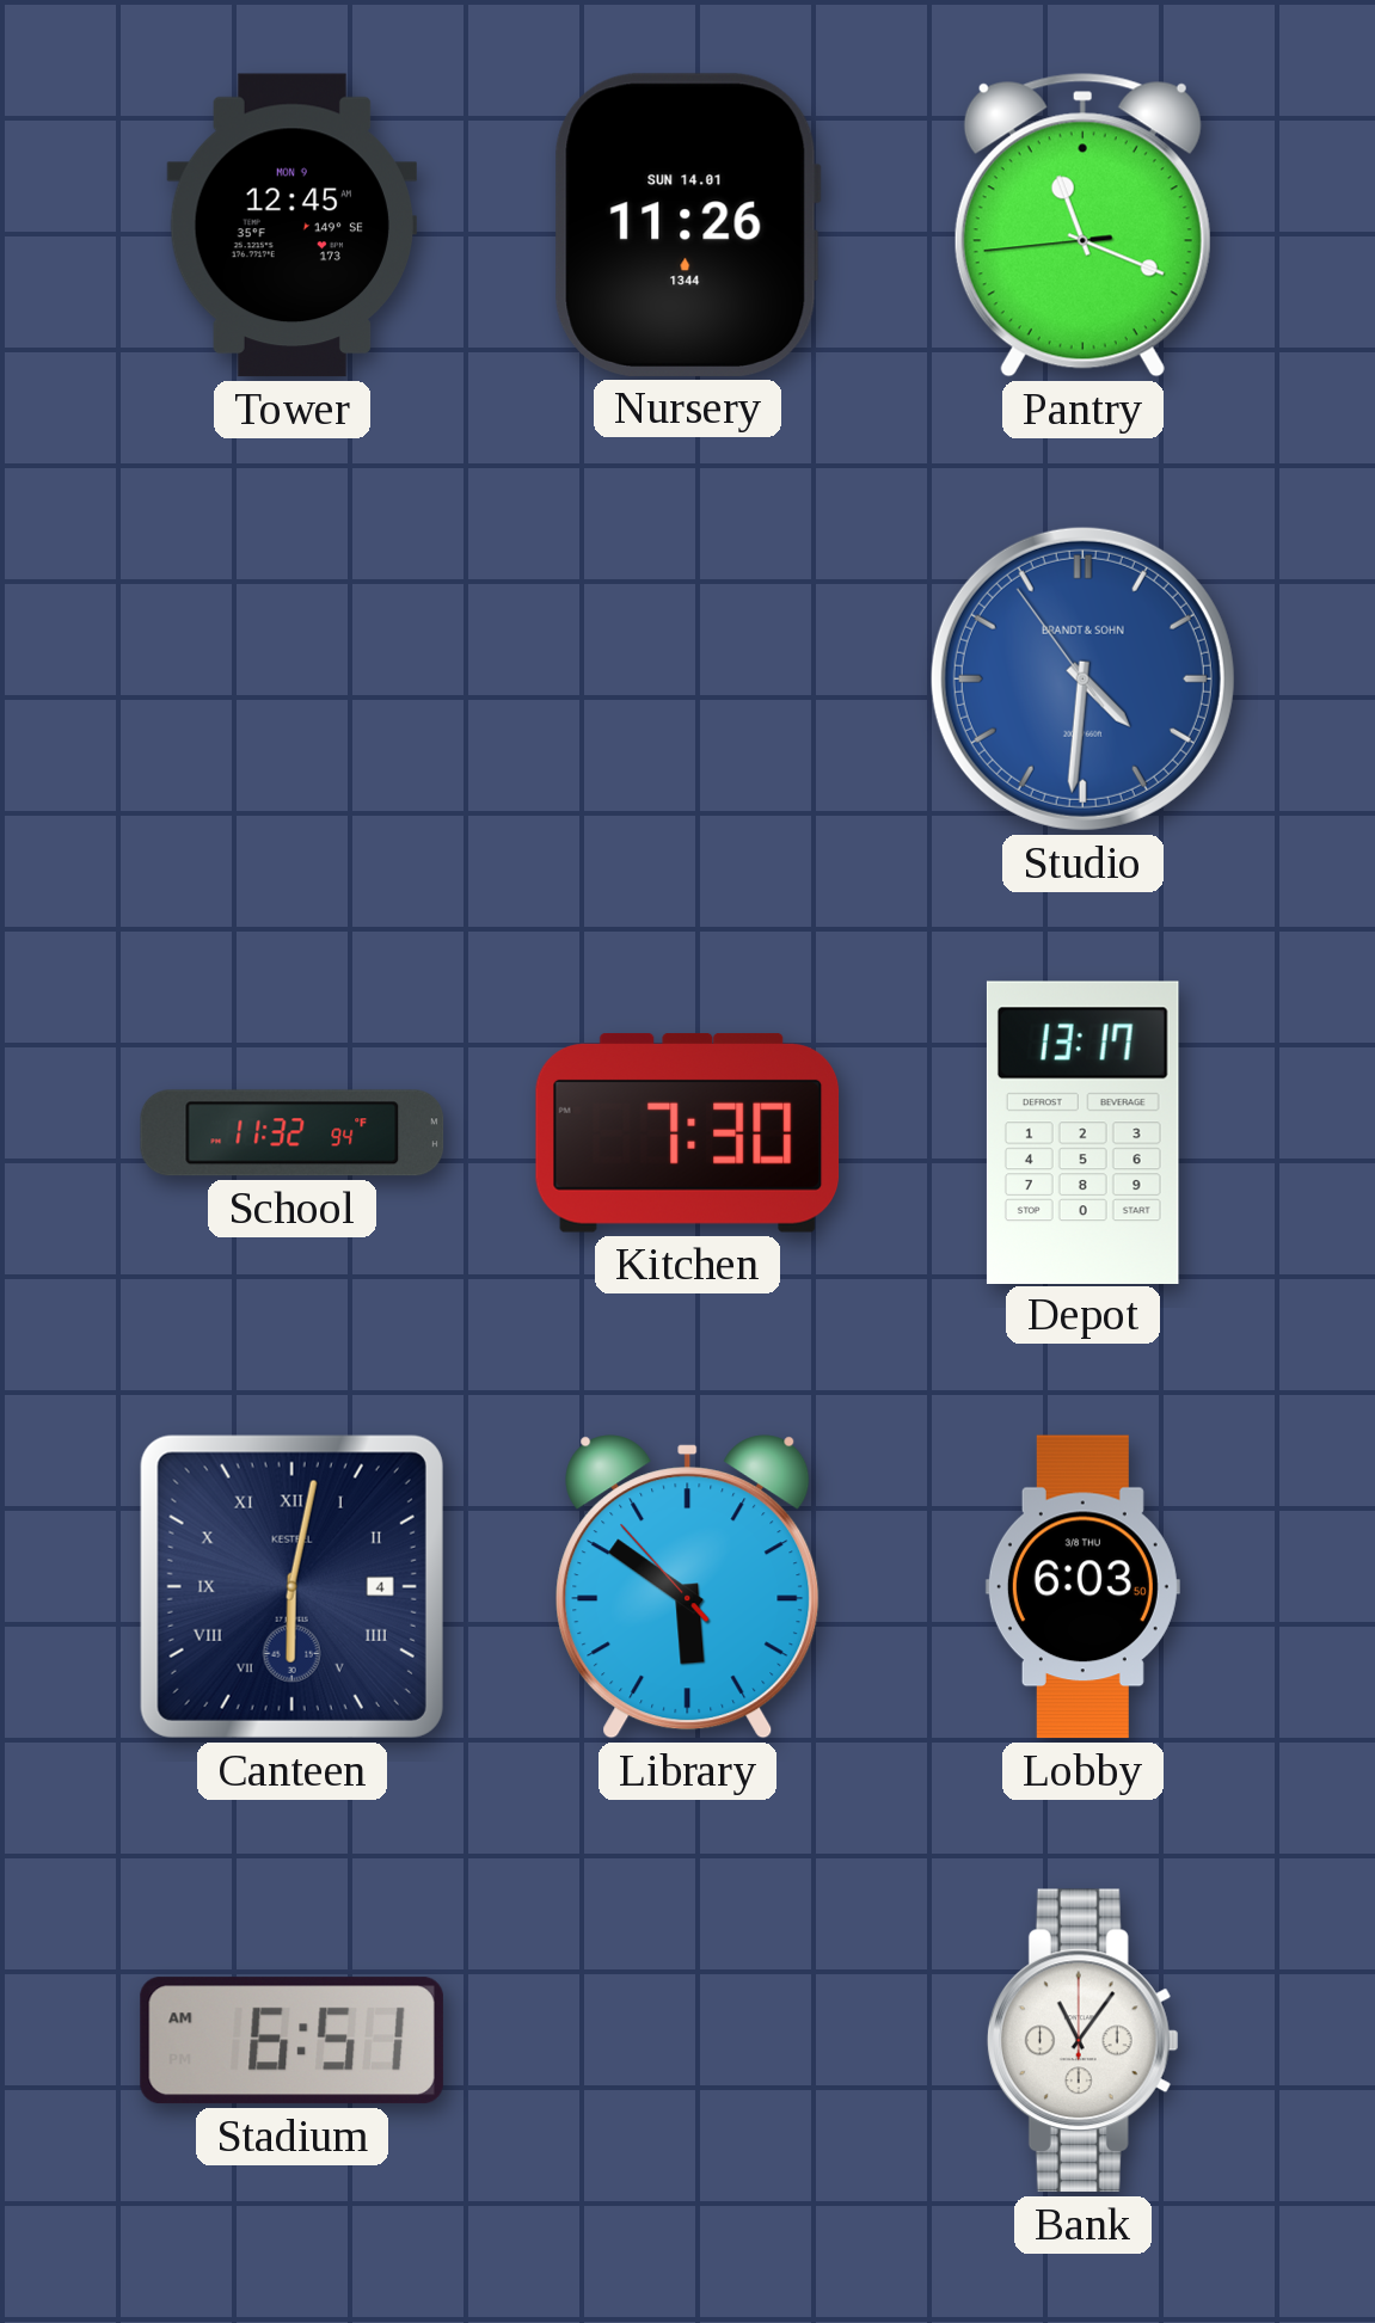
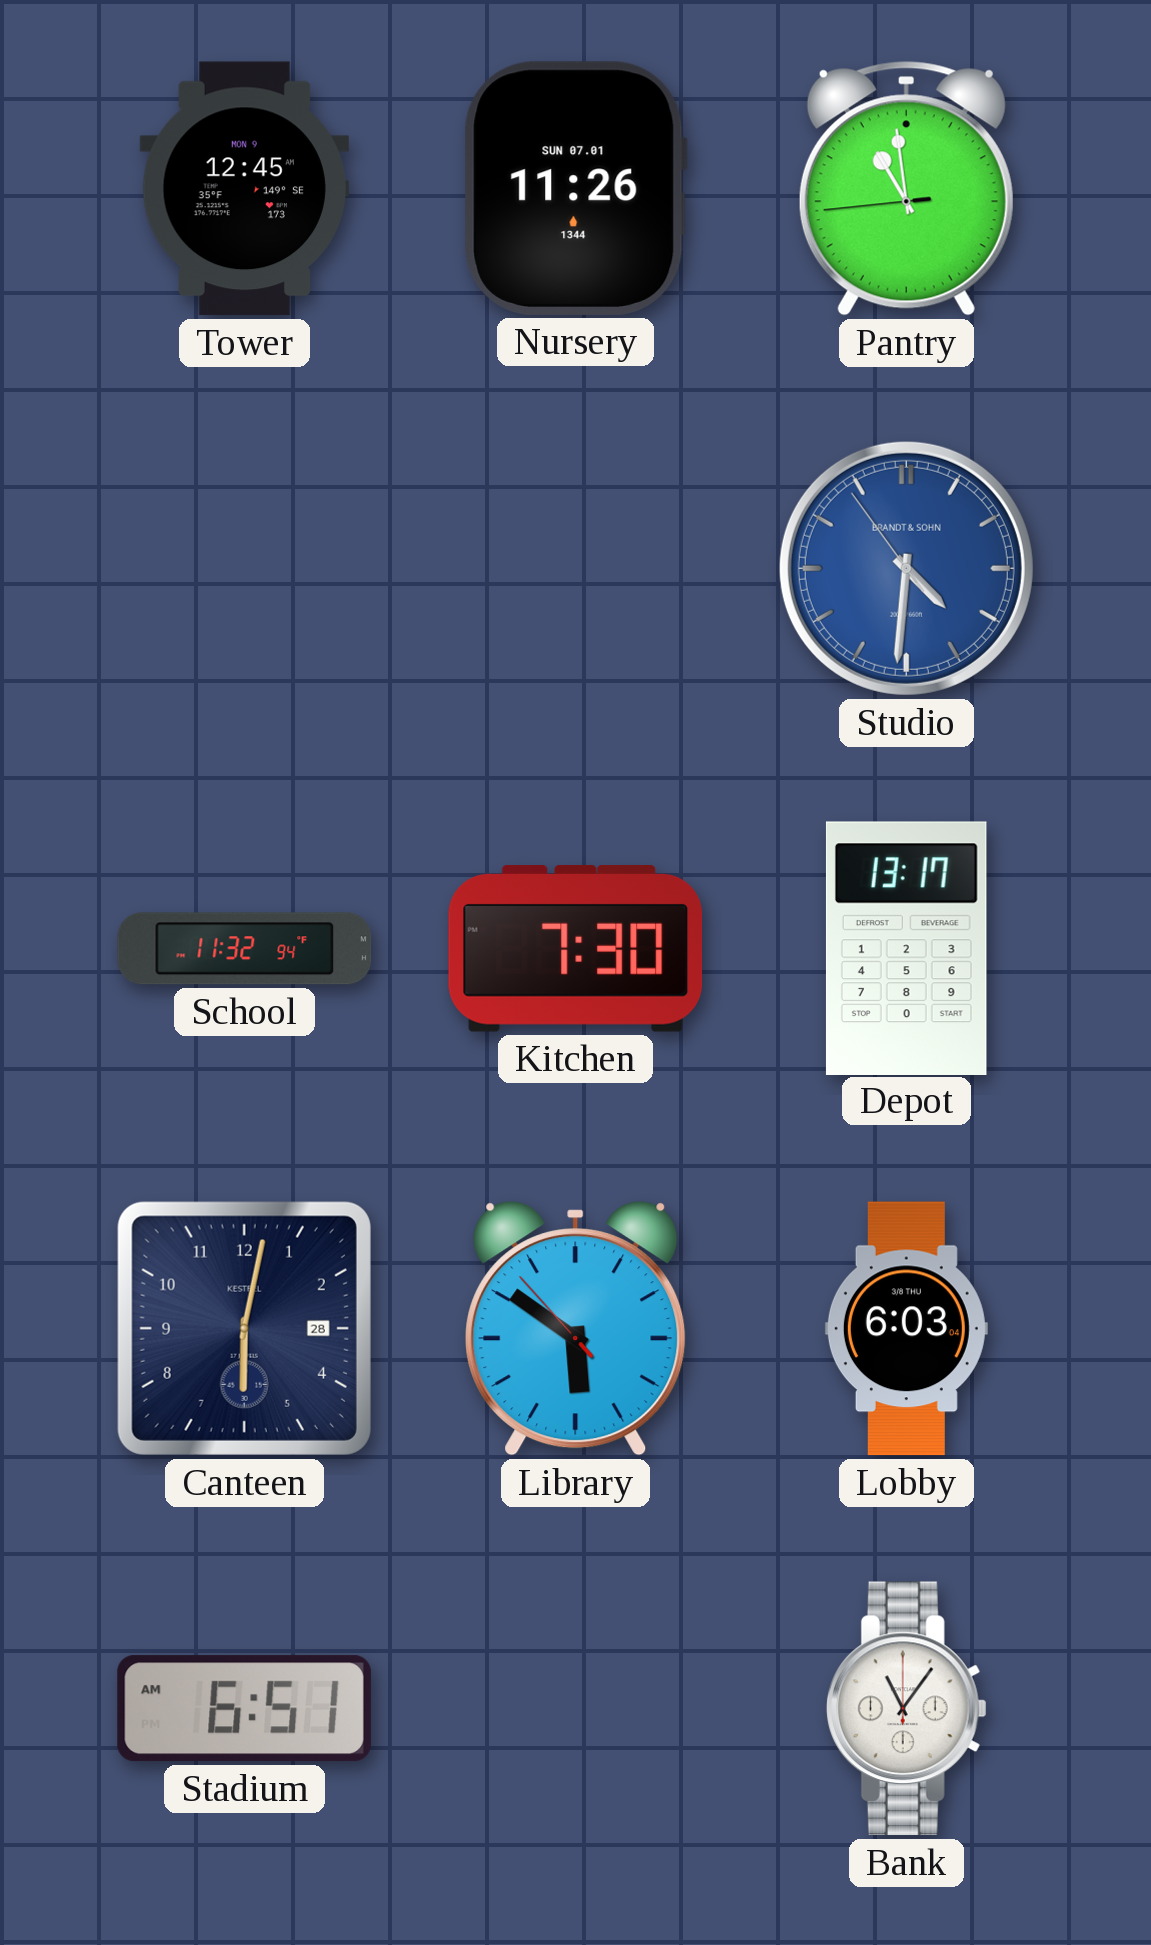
Nursery date: SUN 14.01 -> SUN 07.01 (575, 188)
Pantry: 11:18 -> 10:58 (906, 189)
Canteen date: 4 -> 28 (244, 1328)
Canteen numerals: Roman -> Arabic (244, 1328)
Lobby: 6:03:50 -> 6:03:04 (906, 1329)
